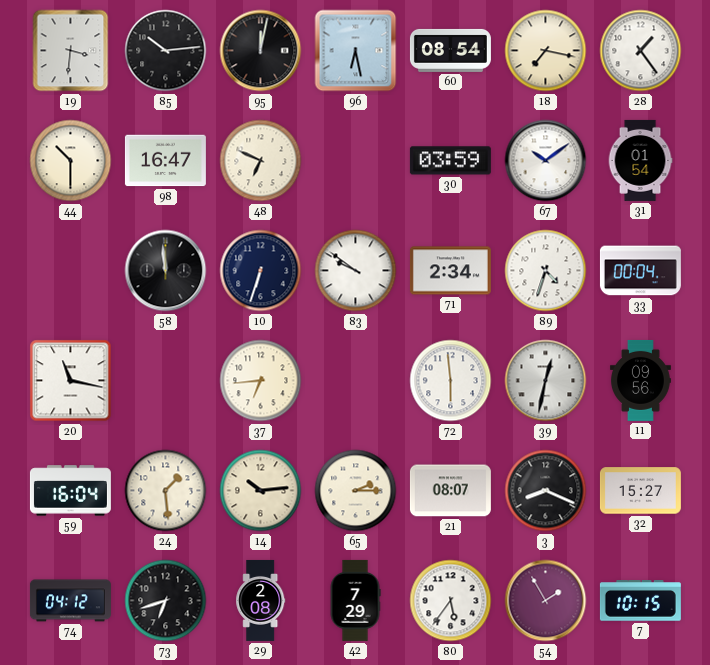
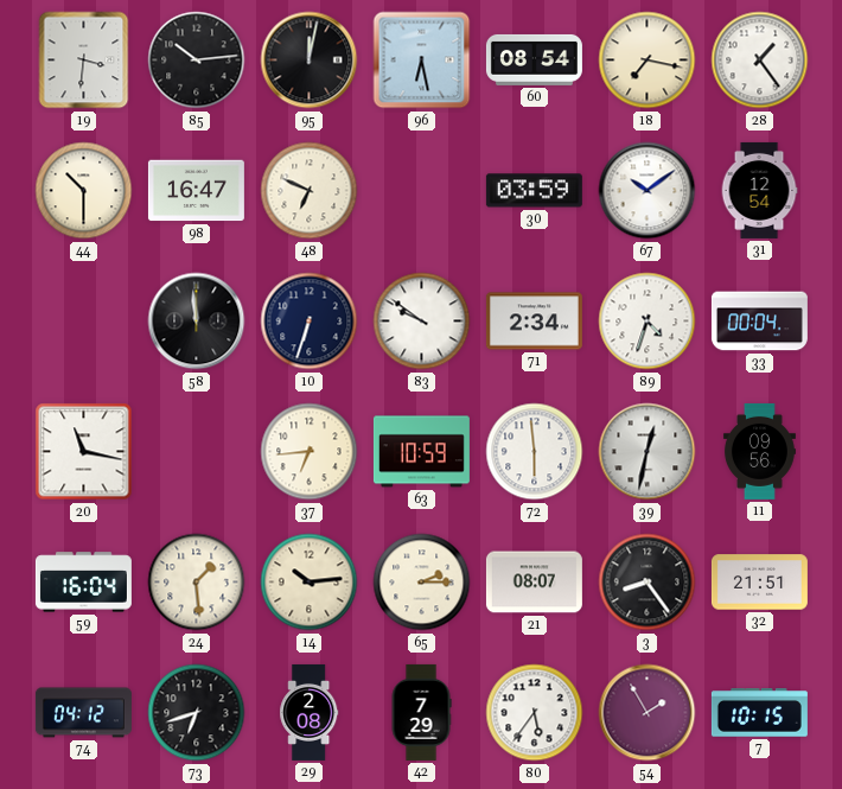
31: 01:54 -> 12:54 (759, 190)
63: none -> 10:59 (421, 452)
3: 8:19 -> 8:24 (648, 583)
32: 15:27 -> 21:51 (759, 583)
